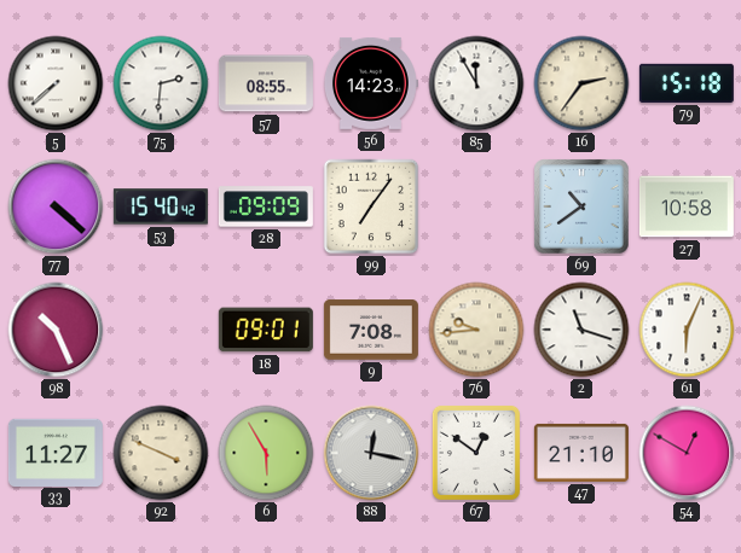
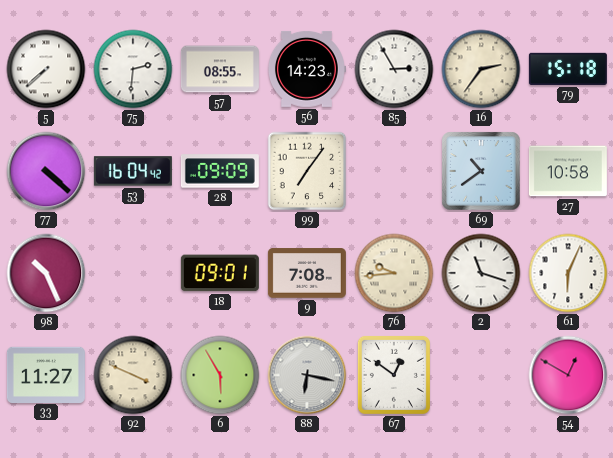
85: 11:55 -> 2:55 (394, 69)
53: 15:40 -> 16:04 (133, 171)
88: 12:17 -> 6:17 (307, 375)
47: 21:10 -> none (581, 453)
